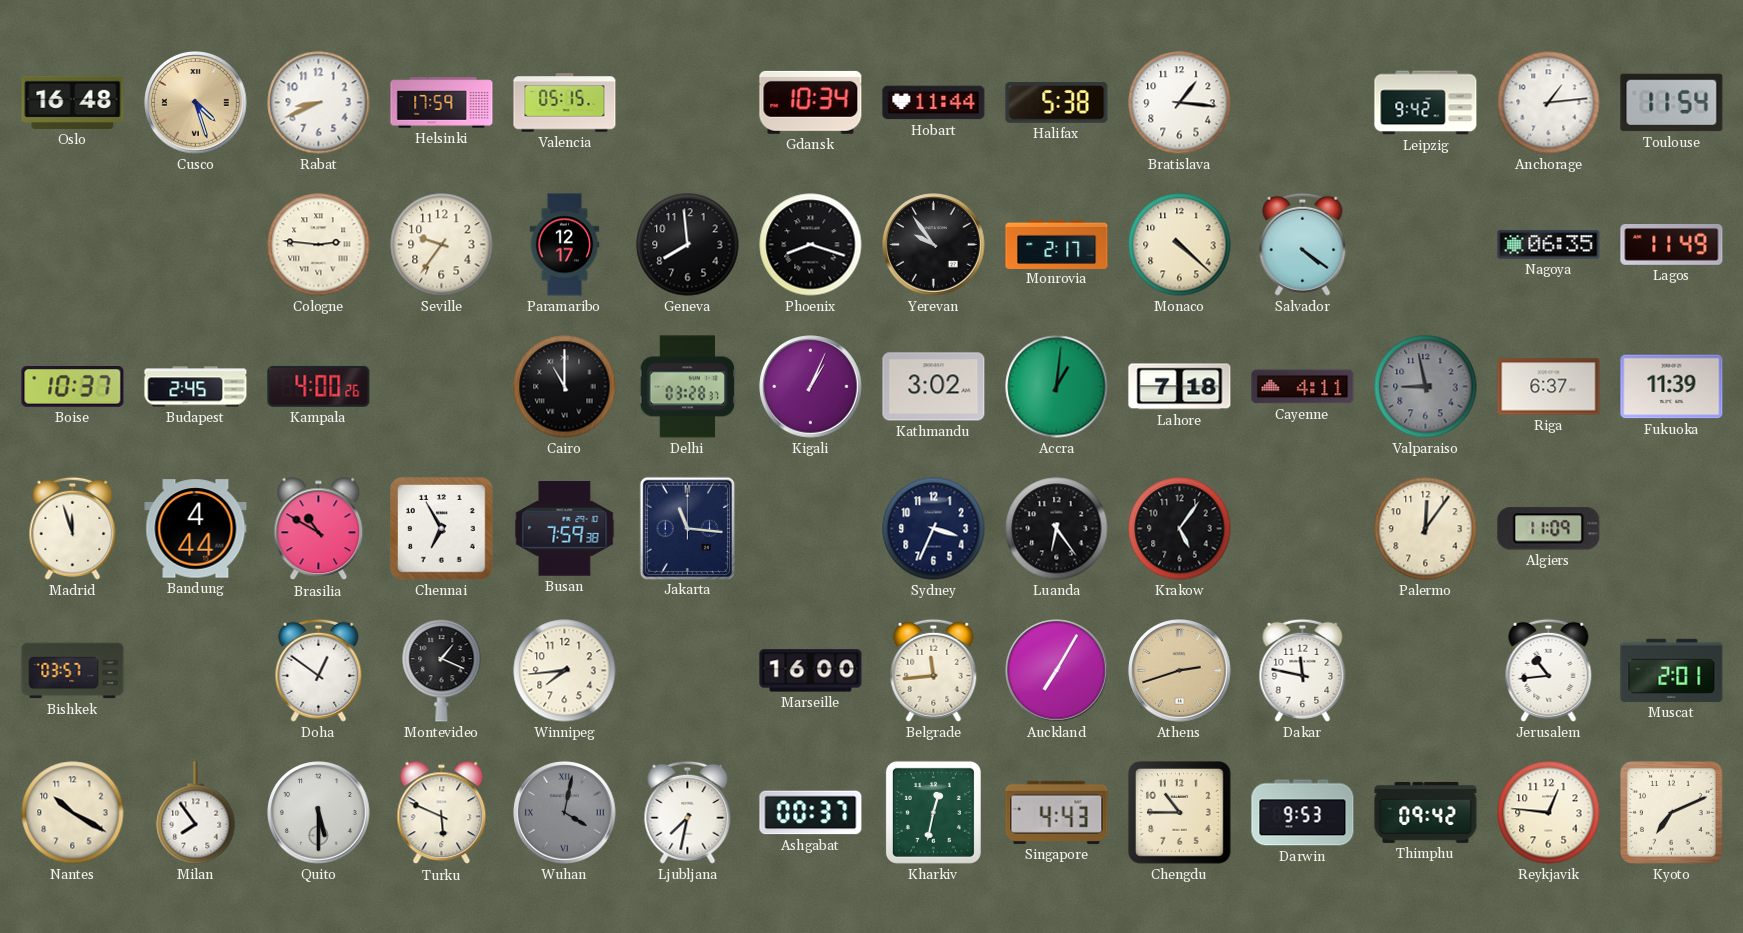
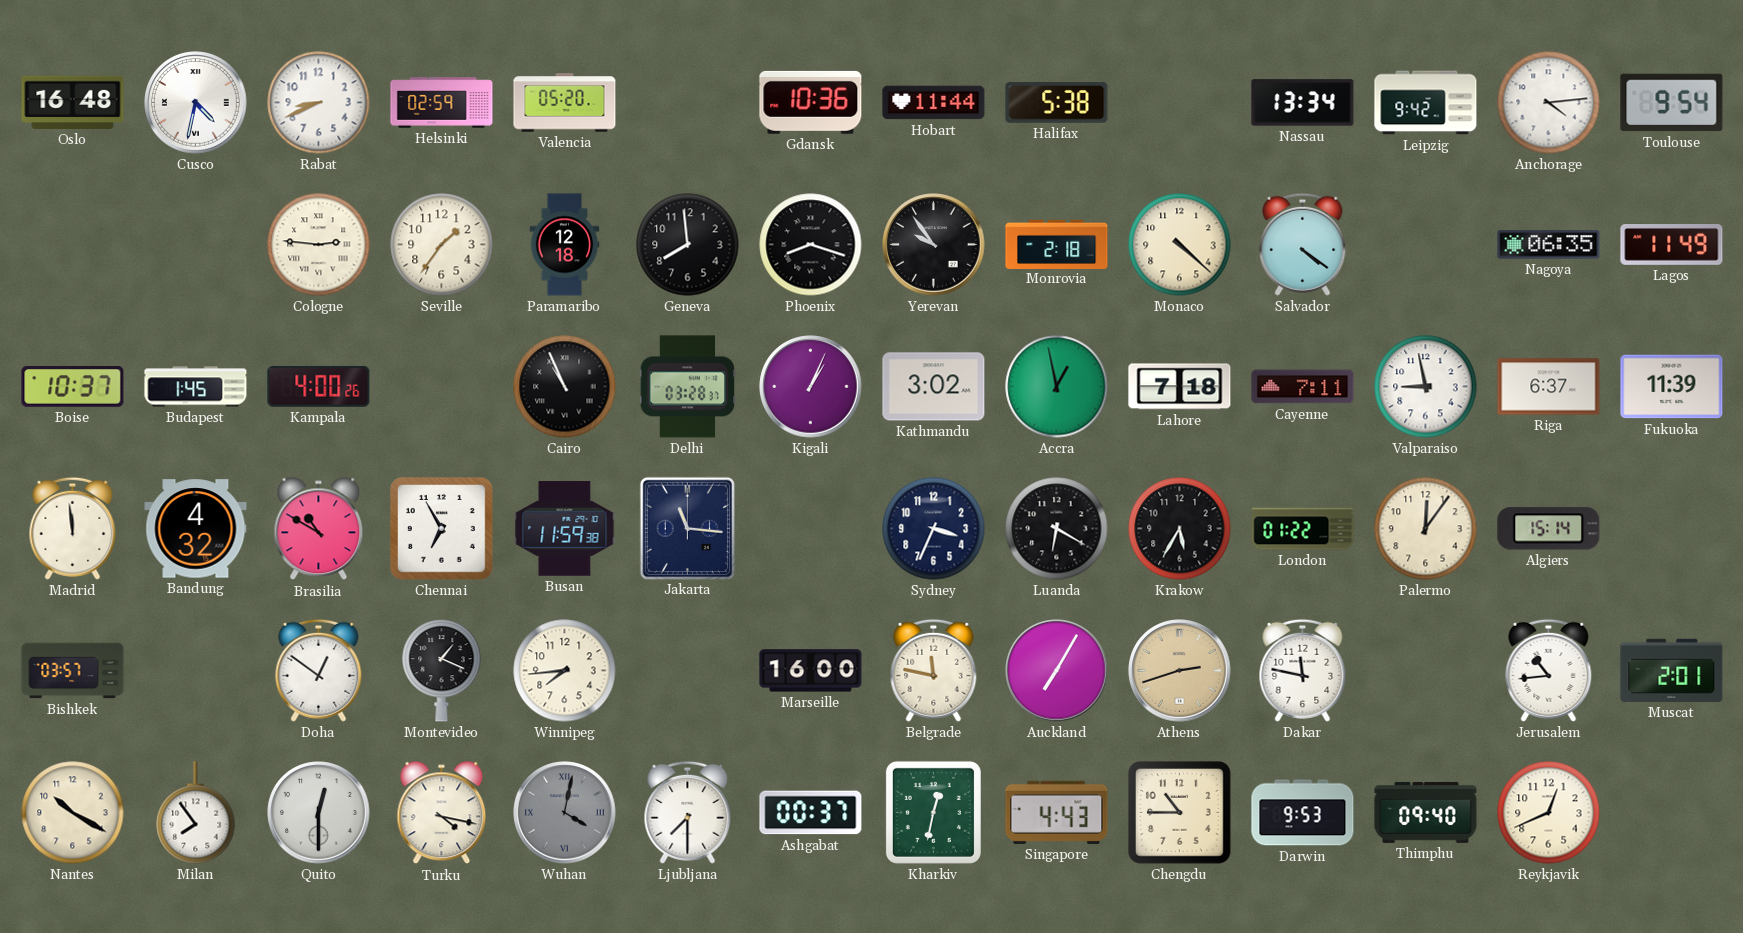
Cusco: 4:27 -> 4:32 (196, 103)
Cusco dial: champagne -> white (196, 103)
Helsinki: 17:59 -> 02:59 (442, 103)
Valencia: 05:15 -> 05:20 (565, 103)
Gdansk: 10:34 -> 10:36 (811, 102)
Bratislava: 1:16 -> none (1180, 103)
Nassau: none -> 13:34 (1303, 103)
Anchorage: 1:14 -> 4:14 (1549, 103)
Toulouse: 11:54 -> 9:54 (1672, 103)
Seville: 9:36 -> 1:36 (442, 245)
Paramaribo: 12:17 -> 12:18 (565, 245)
Monrovia: 2:17 -> 2:18 (1057, 244)
Budapest: 2:45 -> 1:45 (196, 387)
Cairo: 11:00 -> 10:56 (565, 387)
Accra: 1:01 -> 12:58 (1057, 387)
Cayenne: 4:11 -> 7:11 (1303, 387)
Valparaiso dial: grey -> white (1426, 387)
Madrid: 11:57 -> 11:59 (73, 528)
Bandung: 4:44 -> 4:32 (196, 529)
Busan: 7:59 -> 11:59 (565, 529)
Luanda: 6:24 -> 6:20 (1057, 529)
Krakow: 5:06 -> 5:35 (1180, 529)
London: none -> 01:22 (1303, 529)
Algiers: 11:09 -> 15:14 (1549, 529)
Belgrade: 11:44 -> 11:47 (934, 670)
Quito: 5:30 -> 12:30 (319, 813)
Turku: 5:49 -> 4:17 (442, 813)
Ljubljana: 7:32 -> 7:30 (688, 812)
Thimphu: 09:42 -> 09:40 (1426, 812)
Reykjavik: 12:46 -> 12:41 (1549, 813)
Kyoto: 7:11 -> none (1672, 813)
